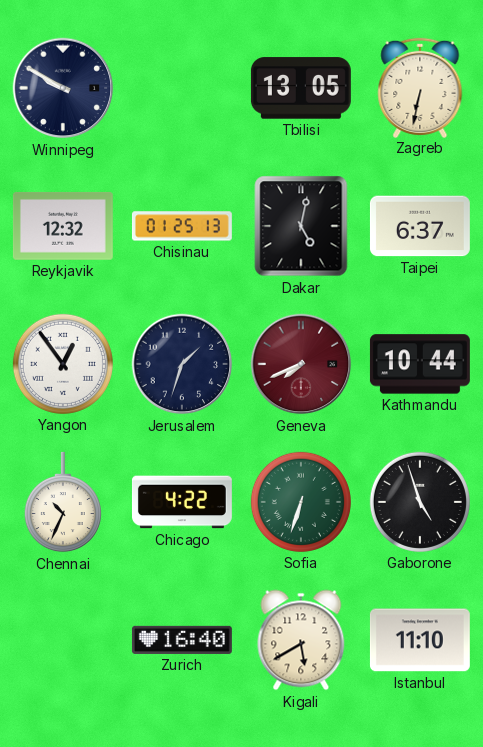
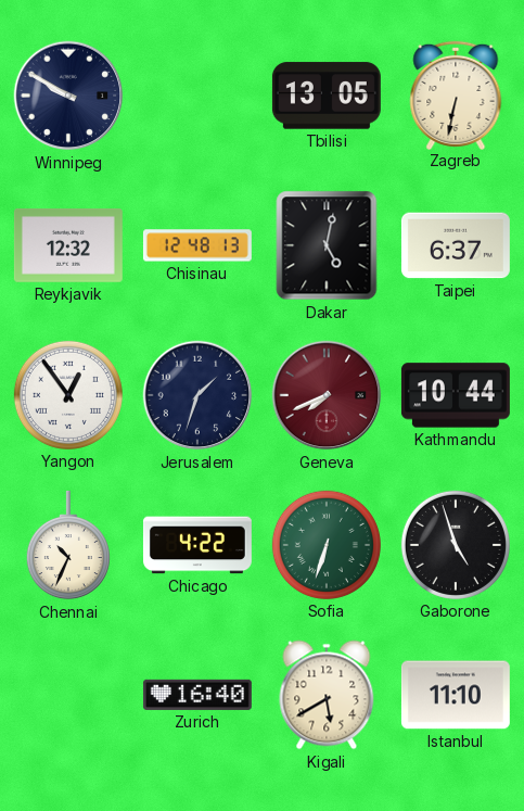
Chisinau: 01:25 -> 12:48 (197, 245)
